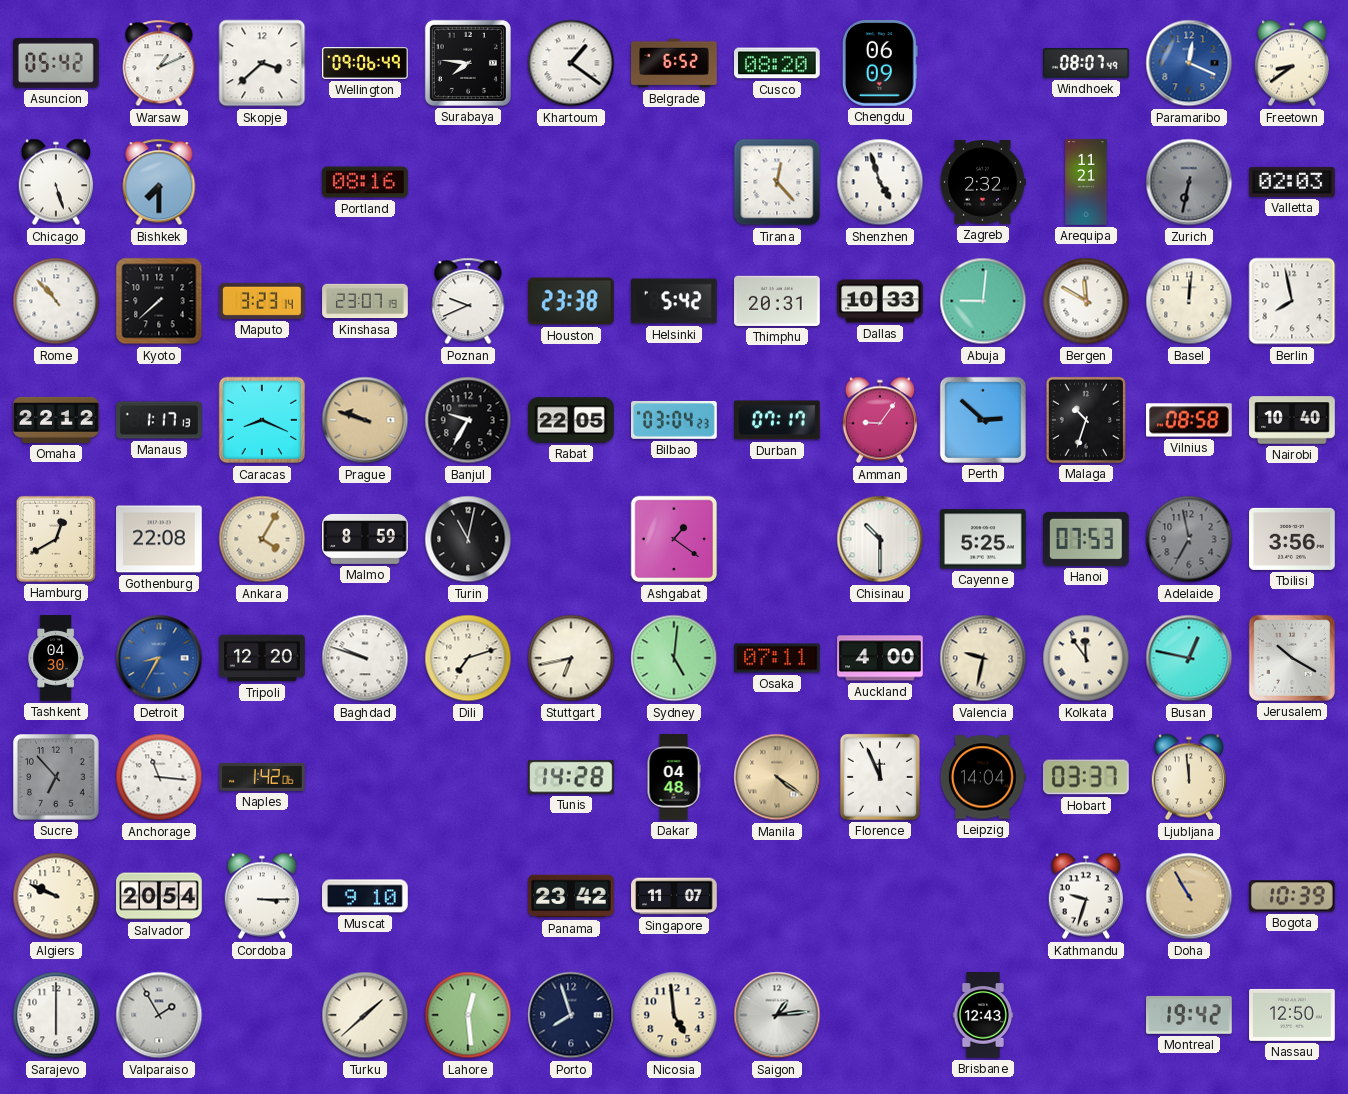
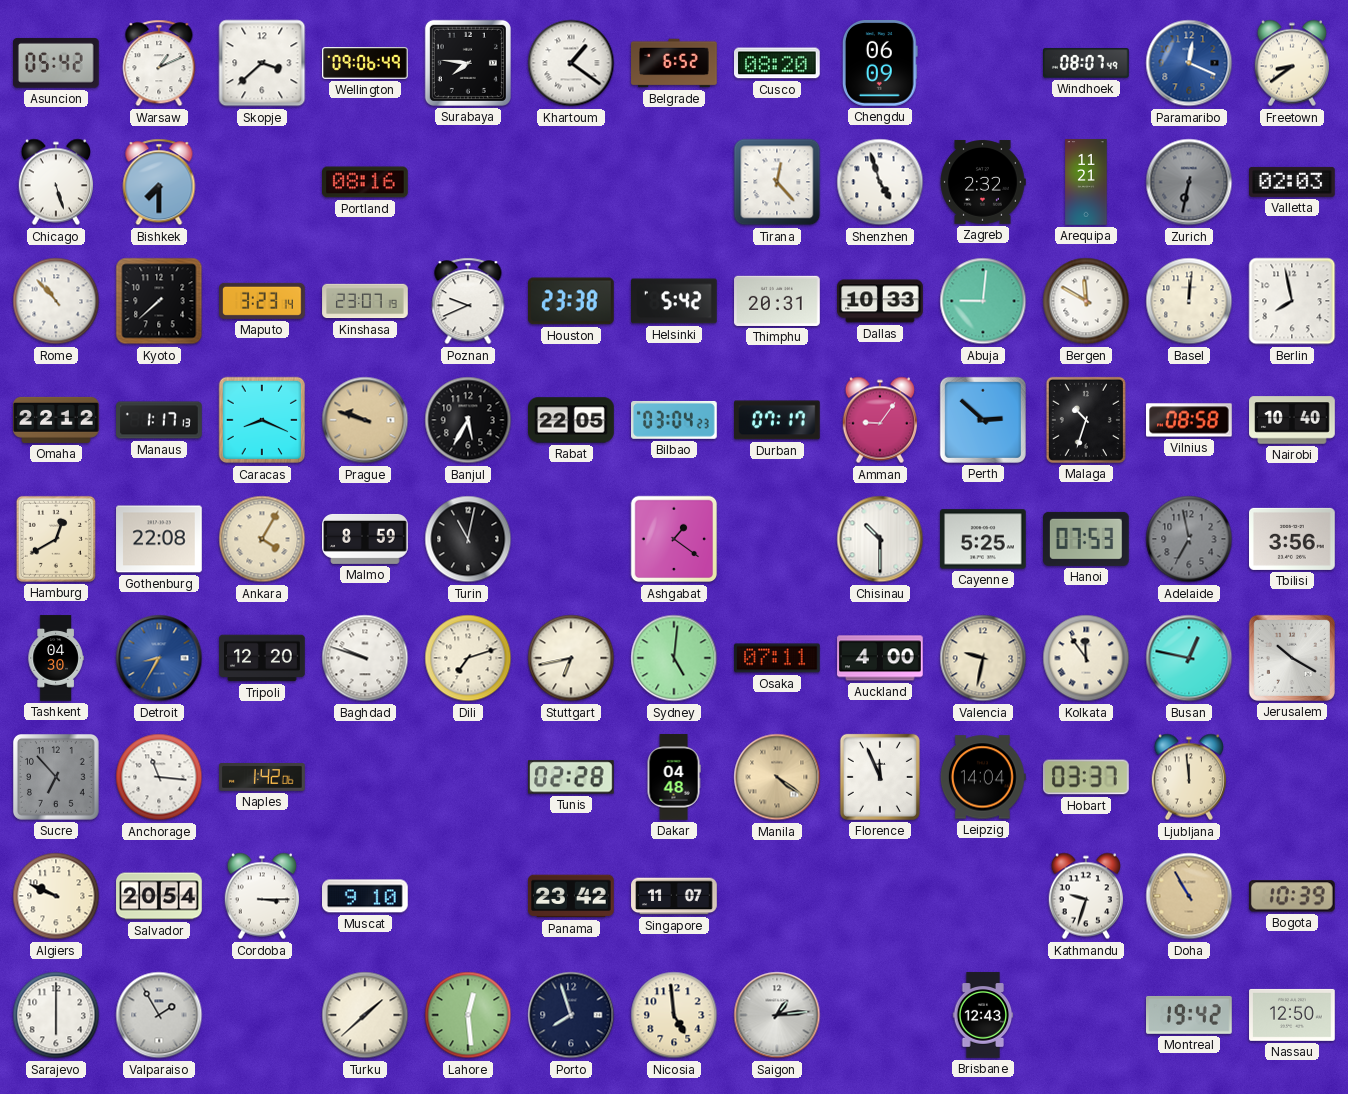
Banjul: 9:35 -> 5:35 (468, 420)
Tunis: 14:28 -> 02:28 (572, 777)
